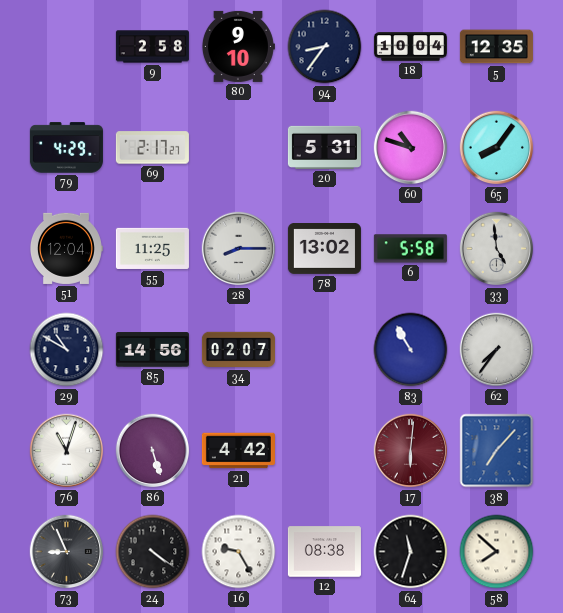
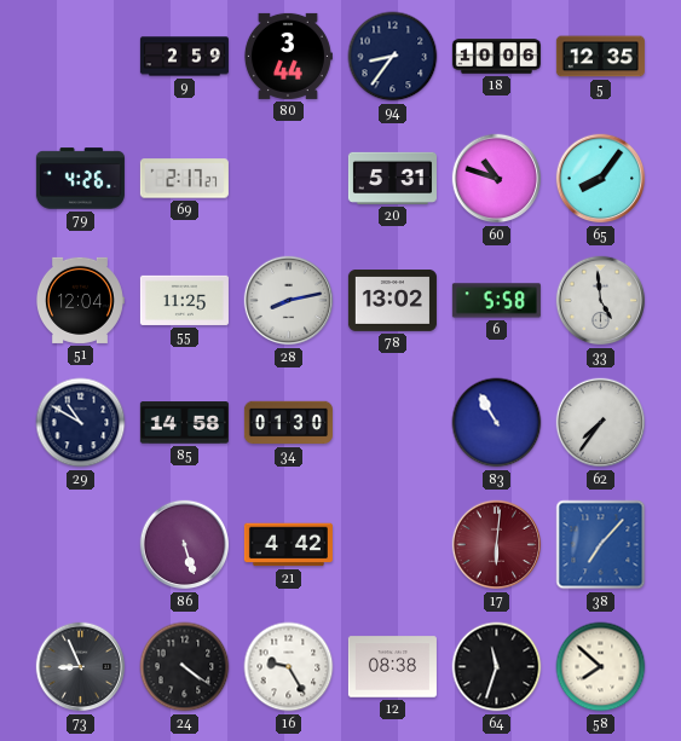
9: 2:58 -> 2:59 (184, 57)
80: 9:10 -> 3:44 (288, 56)
18: 10:04 -> 10:06 (496, 57)
79: 4:29 -> 4:26 (80, 179)
28: 8:15 -> 8:13 (289, 301)
85: 14:56 -> 14:58 (184, 423)
34: 02:07 -> 01:30 (288, 423)
76: 11:03 -> none (67, 451)
